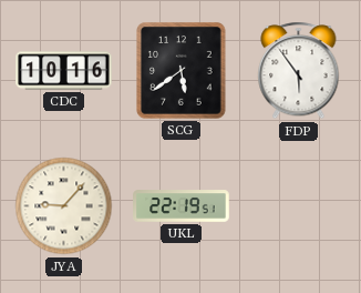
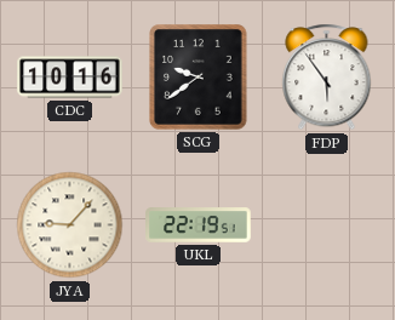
SCG: 5:39 -> 9:39 (199, 78)
